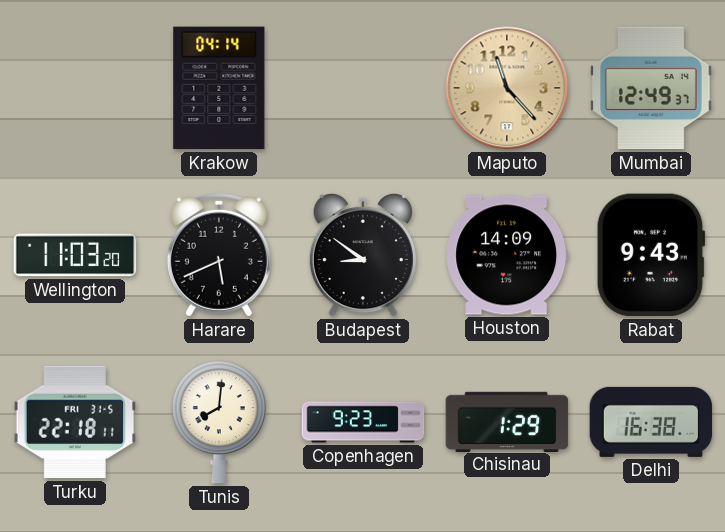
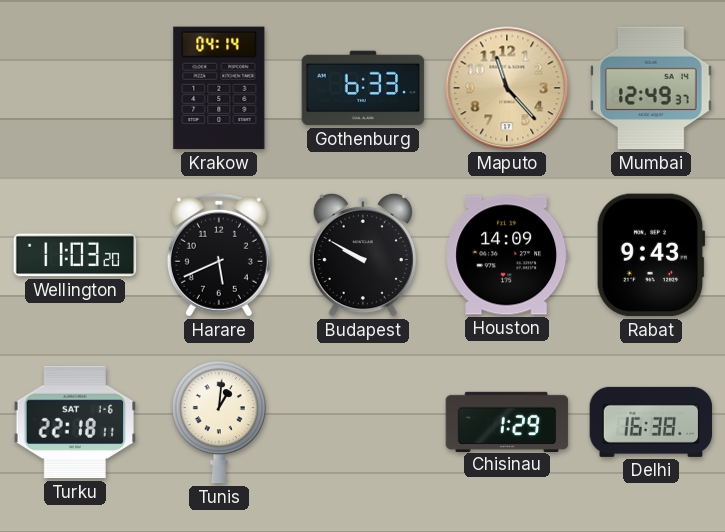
Gothenburg: none -> 6:33 (363, 88)
Budapest: 8:51 -> 9:50 (363, 255)
Turku date: FRI 31-5 -> SAT 1-6 (75, 422)
Tunis: 8:01 -> 1:01 (219, 422)
Copenhagen: 9:23 -> none (363, 422)
